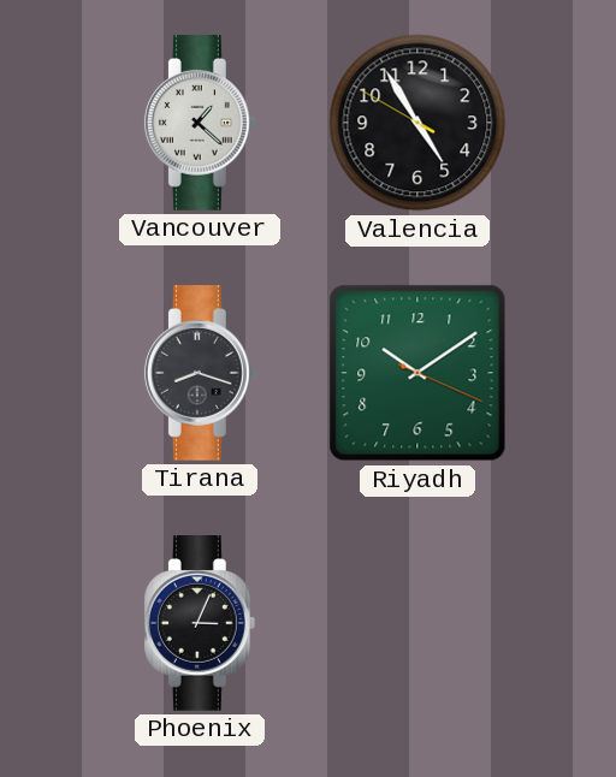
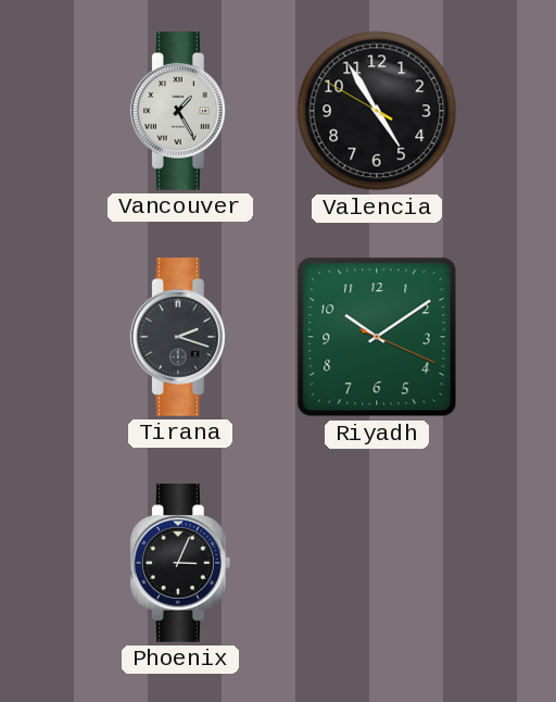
Vancouver: 1:22 -> 1:25 (180, 112)
Tirana: 8:18 -> 2:18 (180, 338)
